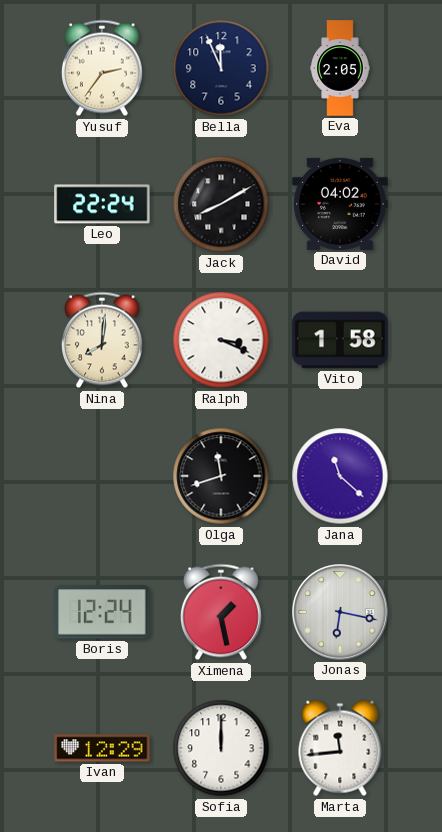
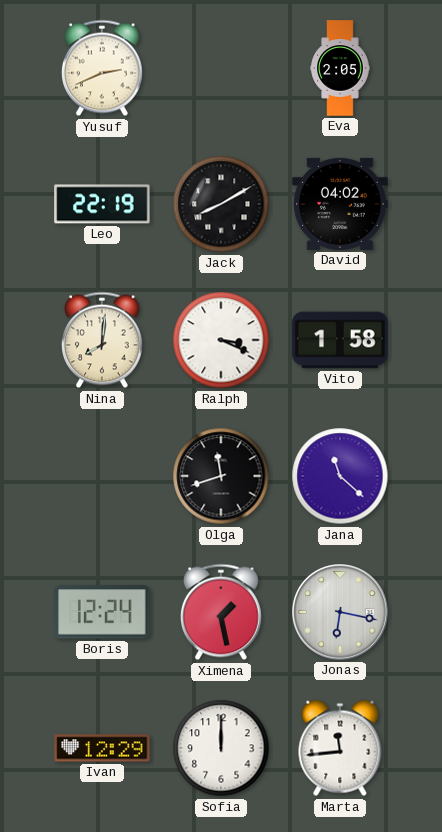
Yusuf: 2:36 -> 2:41 (103, 68)
Bella: 11:56 -> none (221, 68)
Leo: 22:24 -> 22:19 (102, 204)
